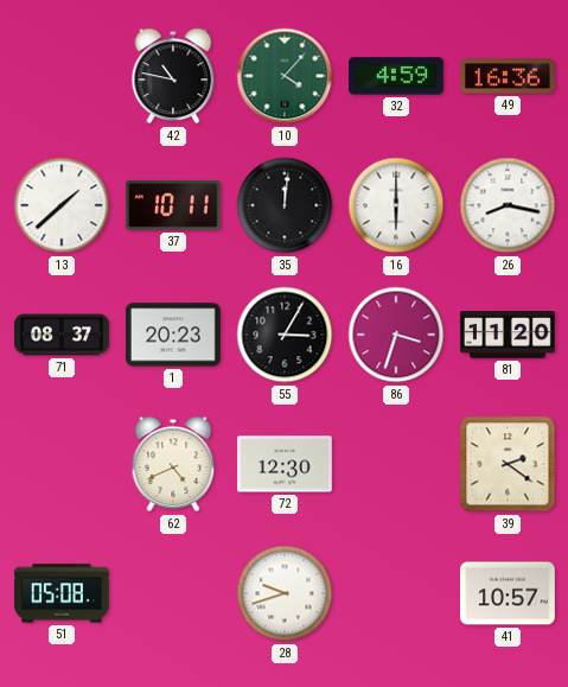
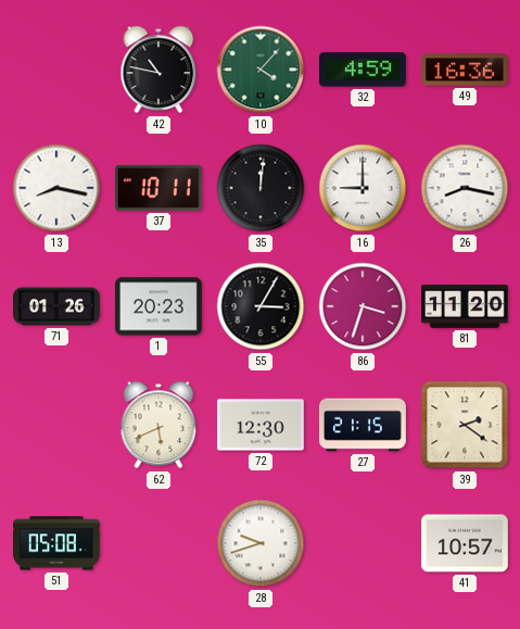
13: 1:38 -> 8:17 (56, 188)
16: 6:00 -> 9:00 (363, 188)
71: 08:37 -> 01:26 (58, 306)
62: 4:41 -> 5:41 (158, 425)
27: none -> 21:15 (364, 425)
